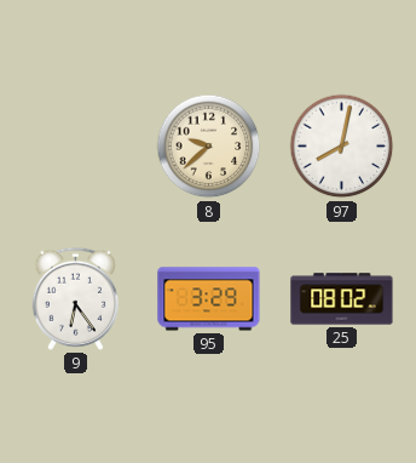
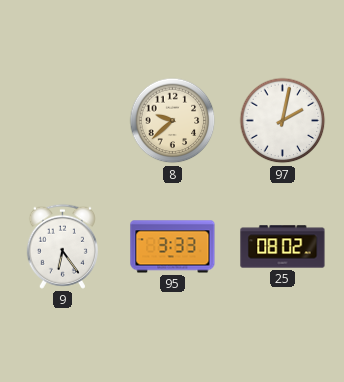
97: 8:02 -> 2:02 (283, 121)
95: 3:29 -> 3:33 (173, 247)
